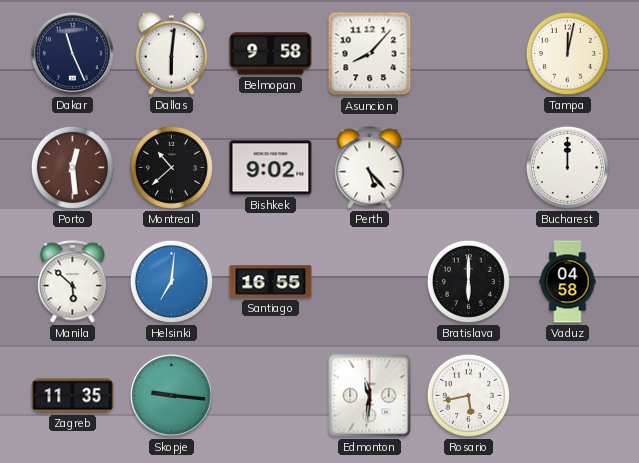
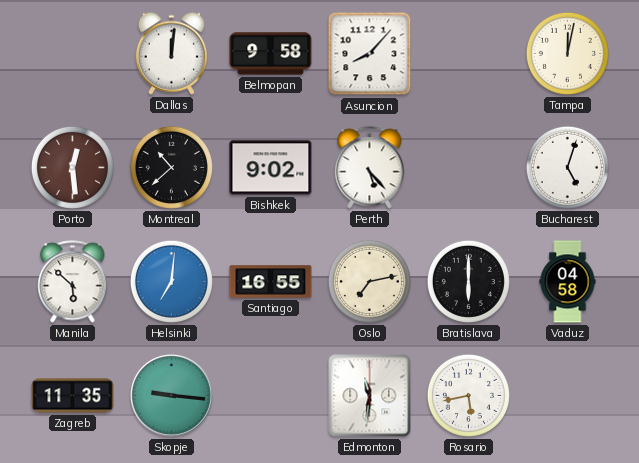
Dakar: 11:26 -> none (72, 53)
Dallas: 6:01 -> 12:01 (171, 53)
Bucharest: 12:00 -> 5:03 (567, 167)
Oslo: none -> 7:13 (369, 281)
